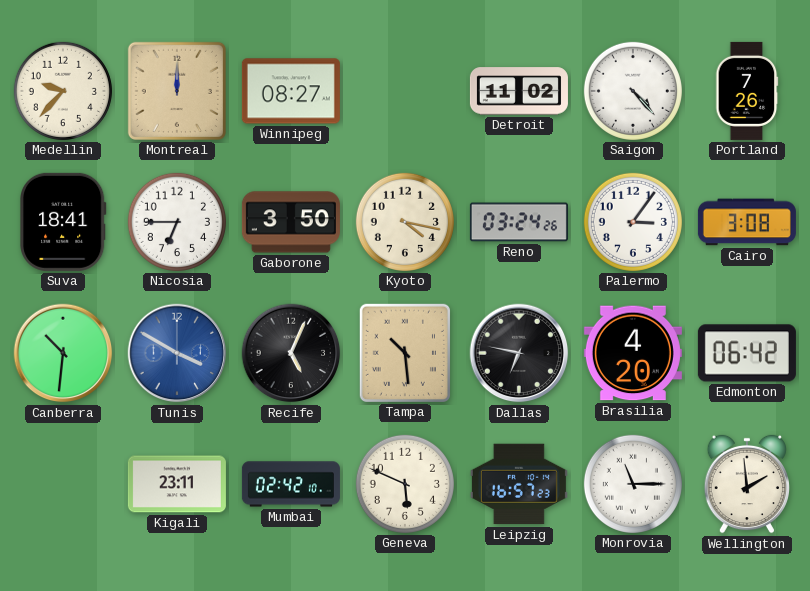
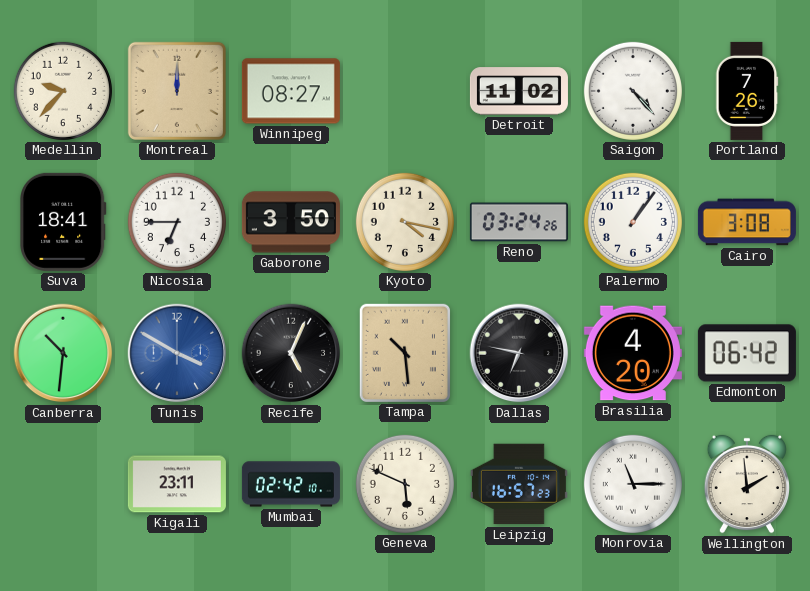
Palermo: 3:06 -> 1:06 (633, 222)
